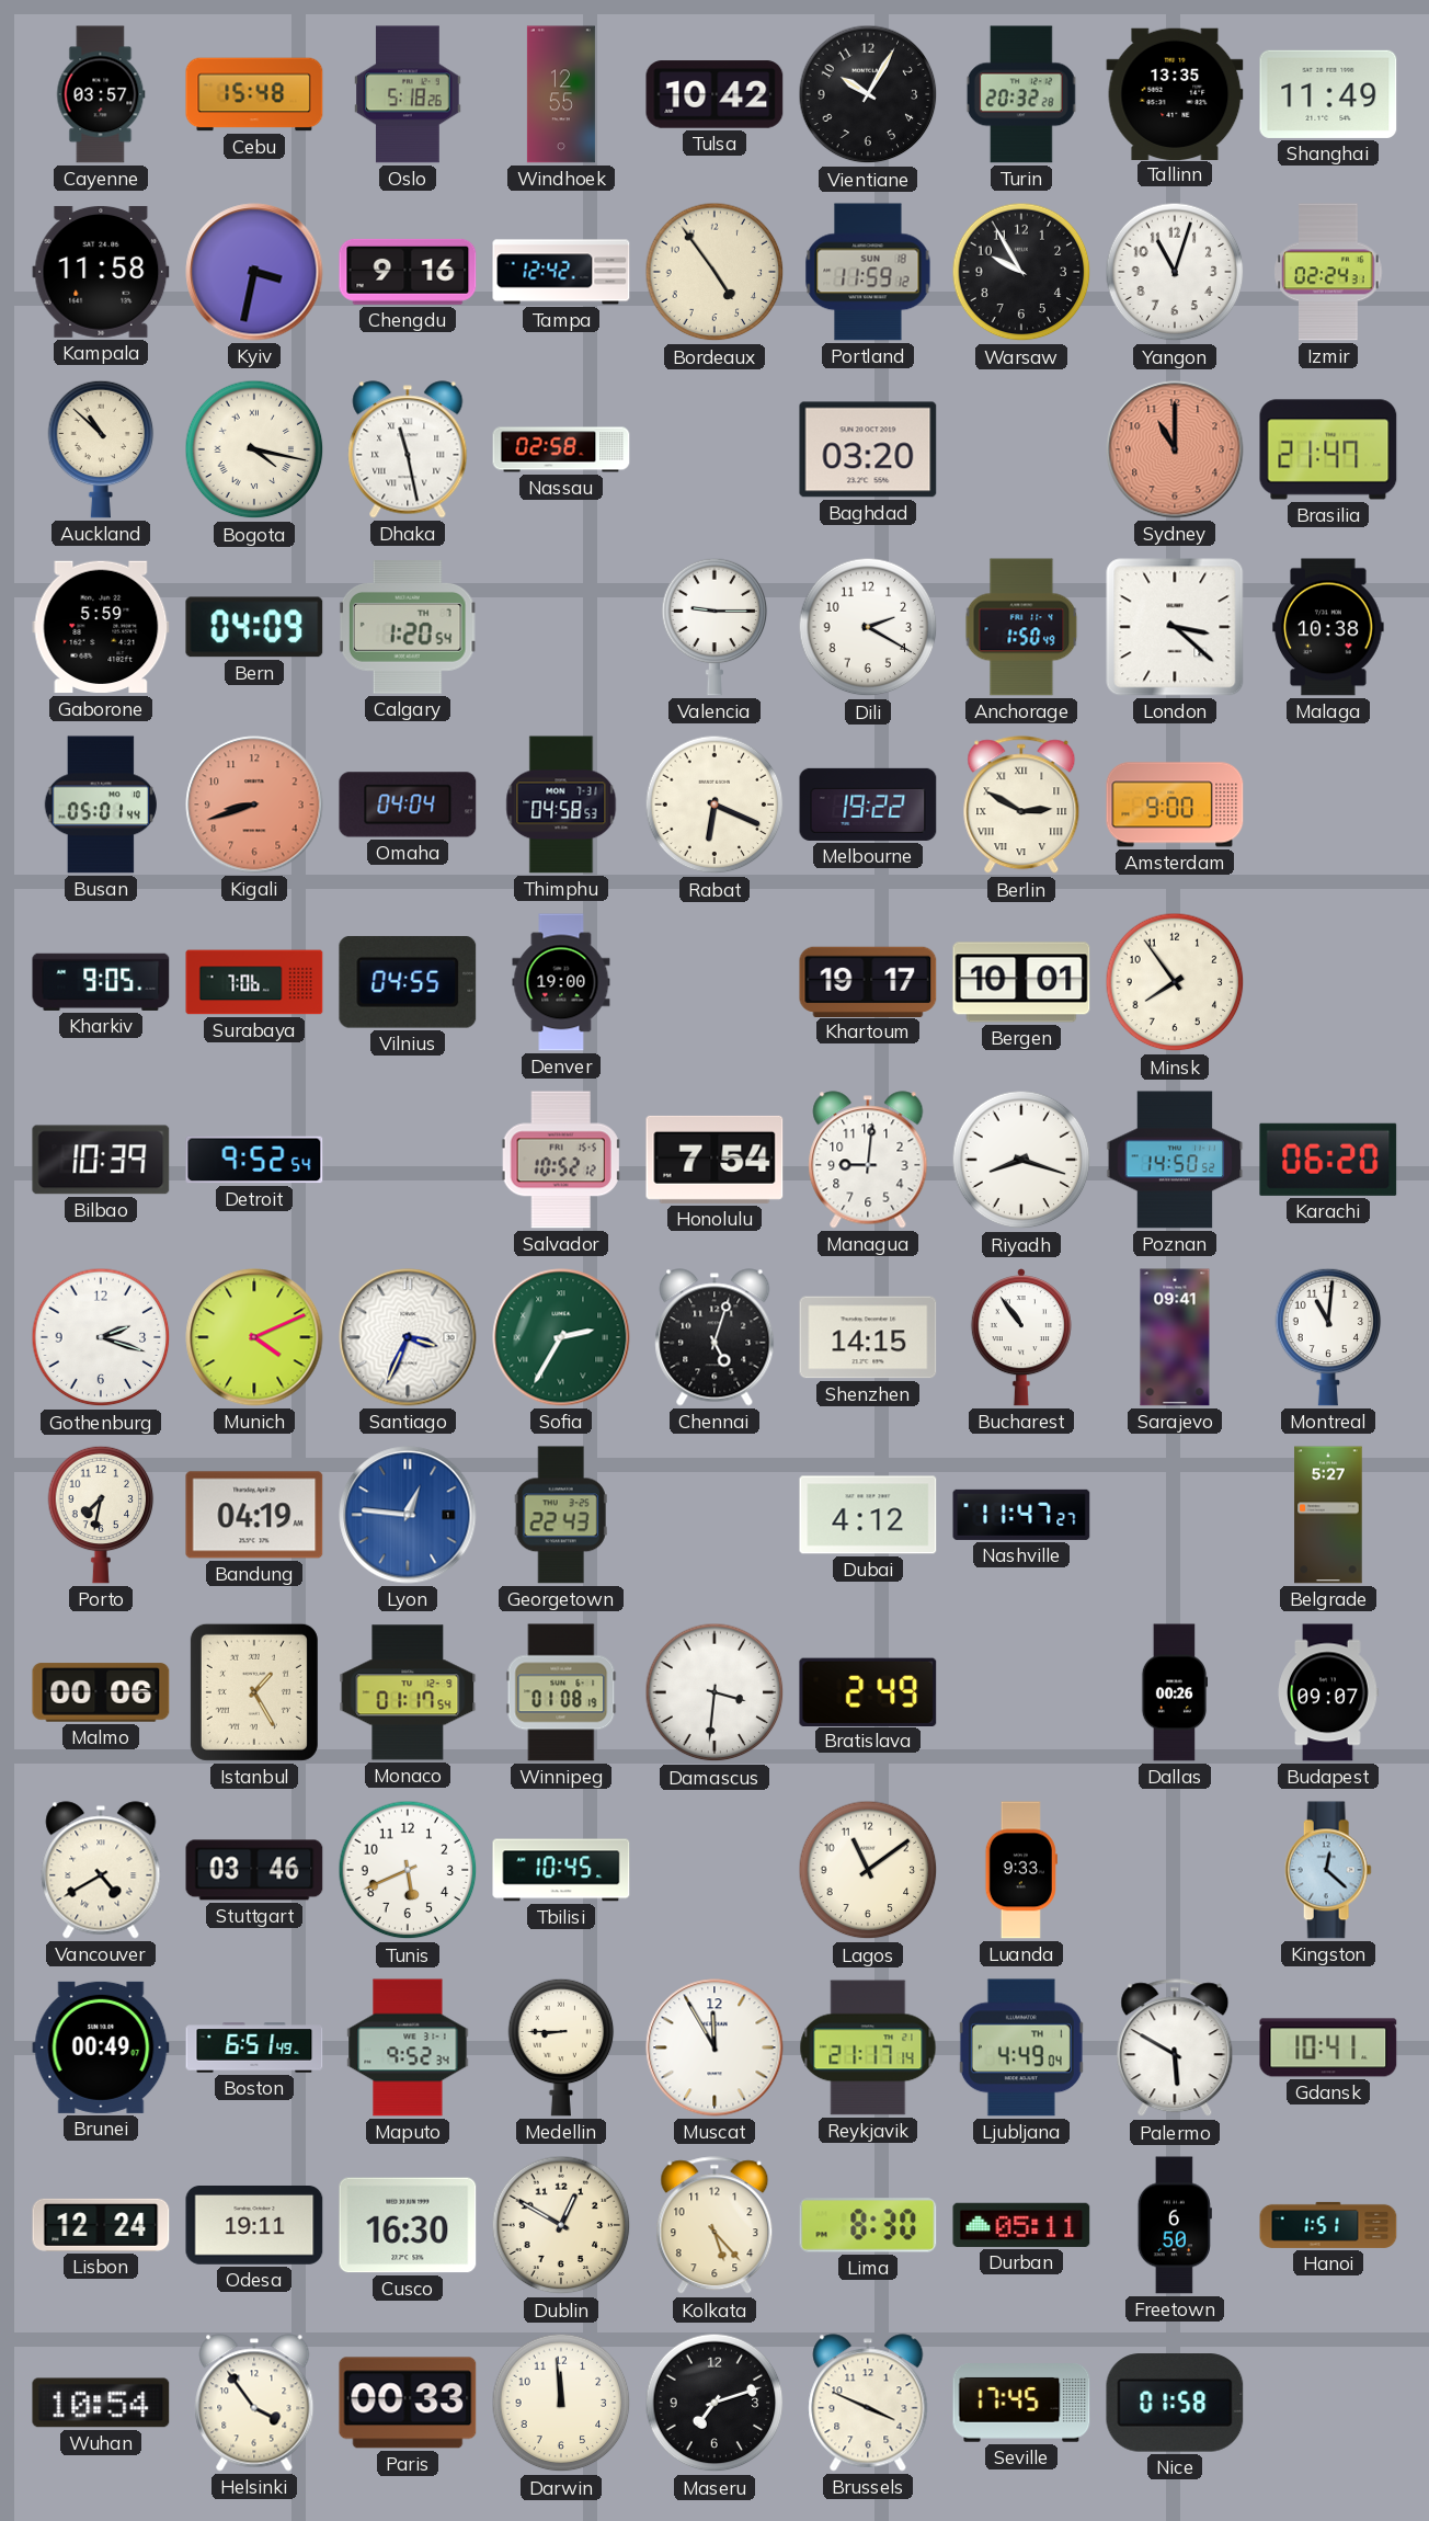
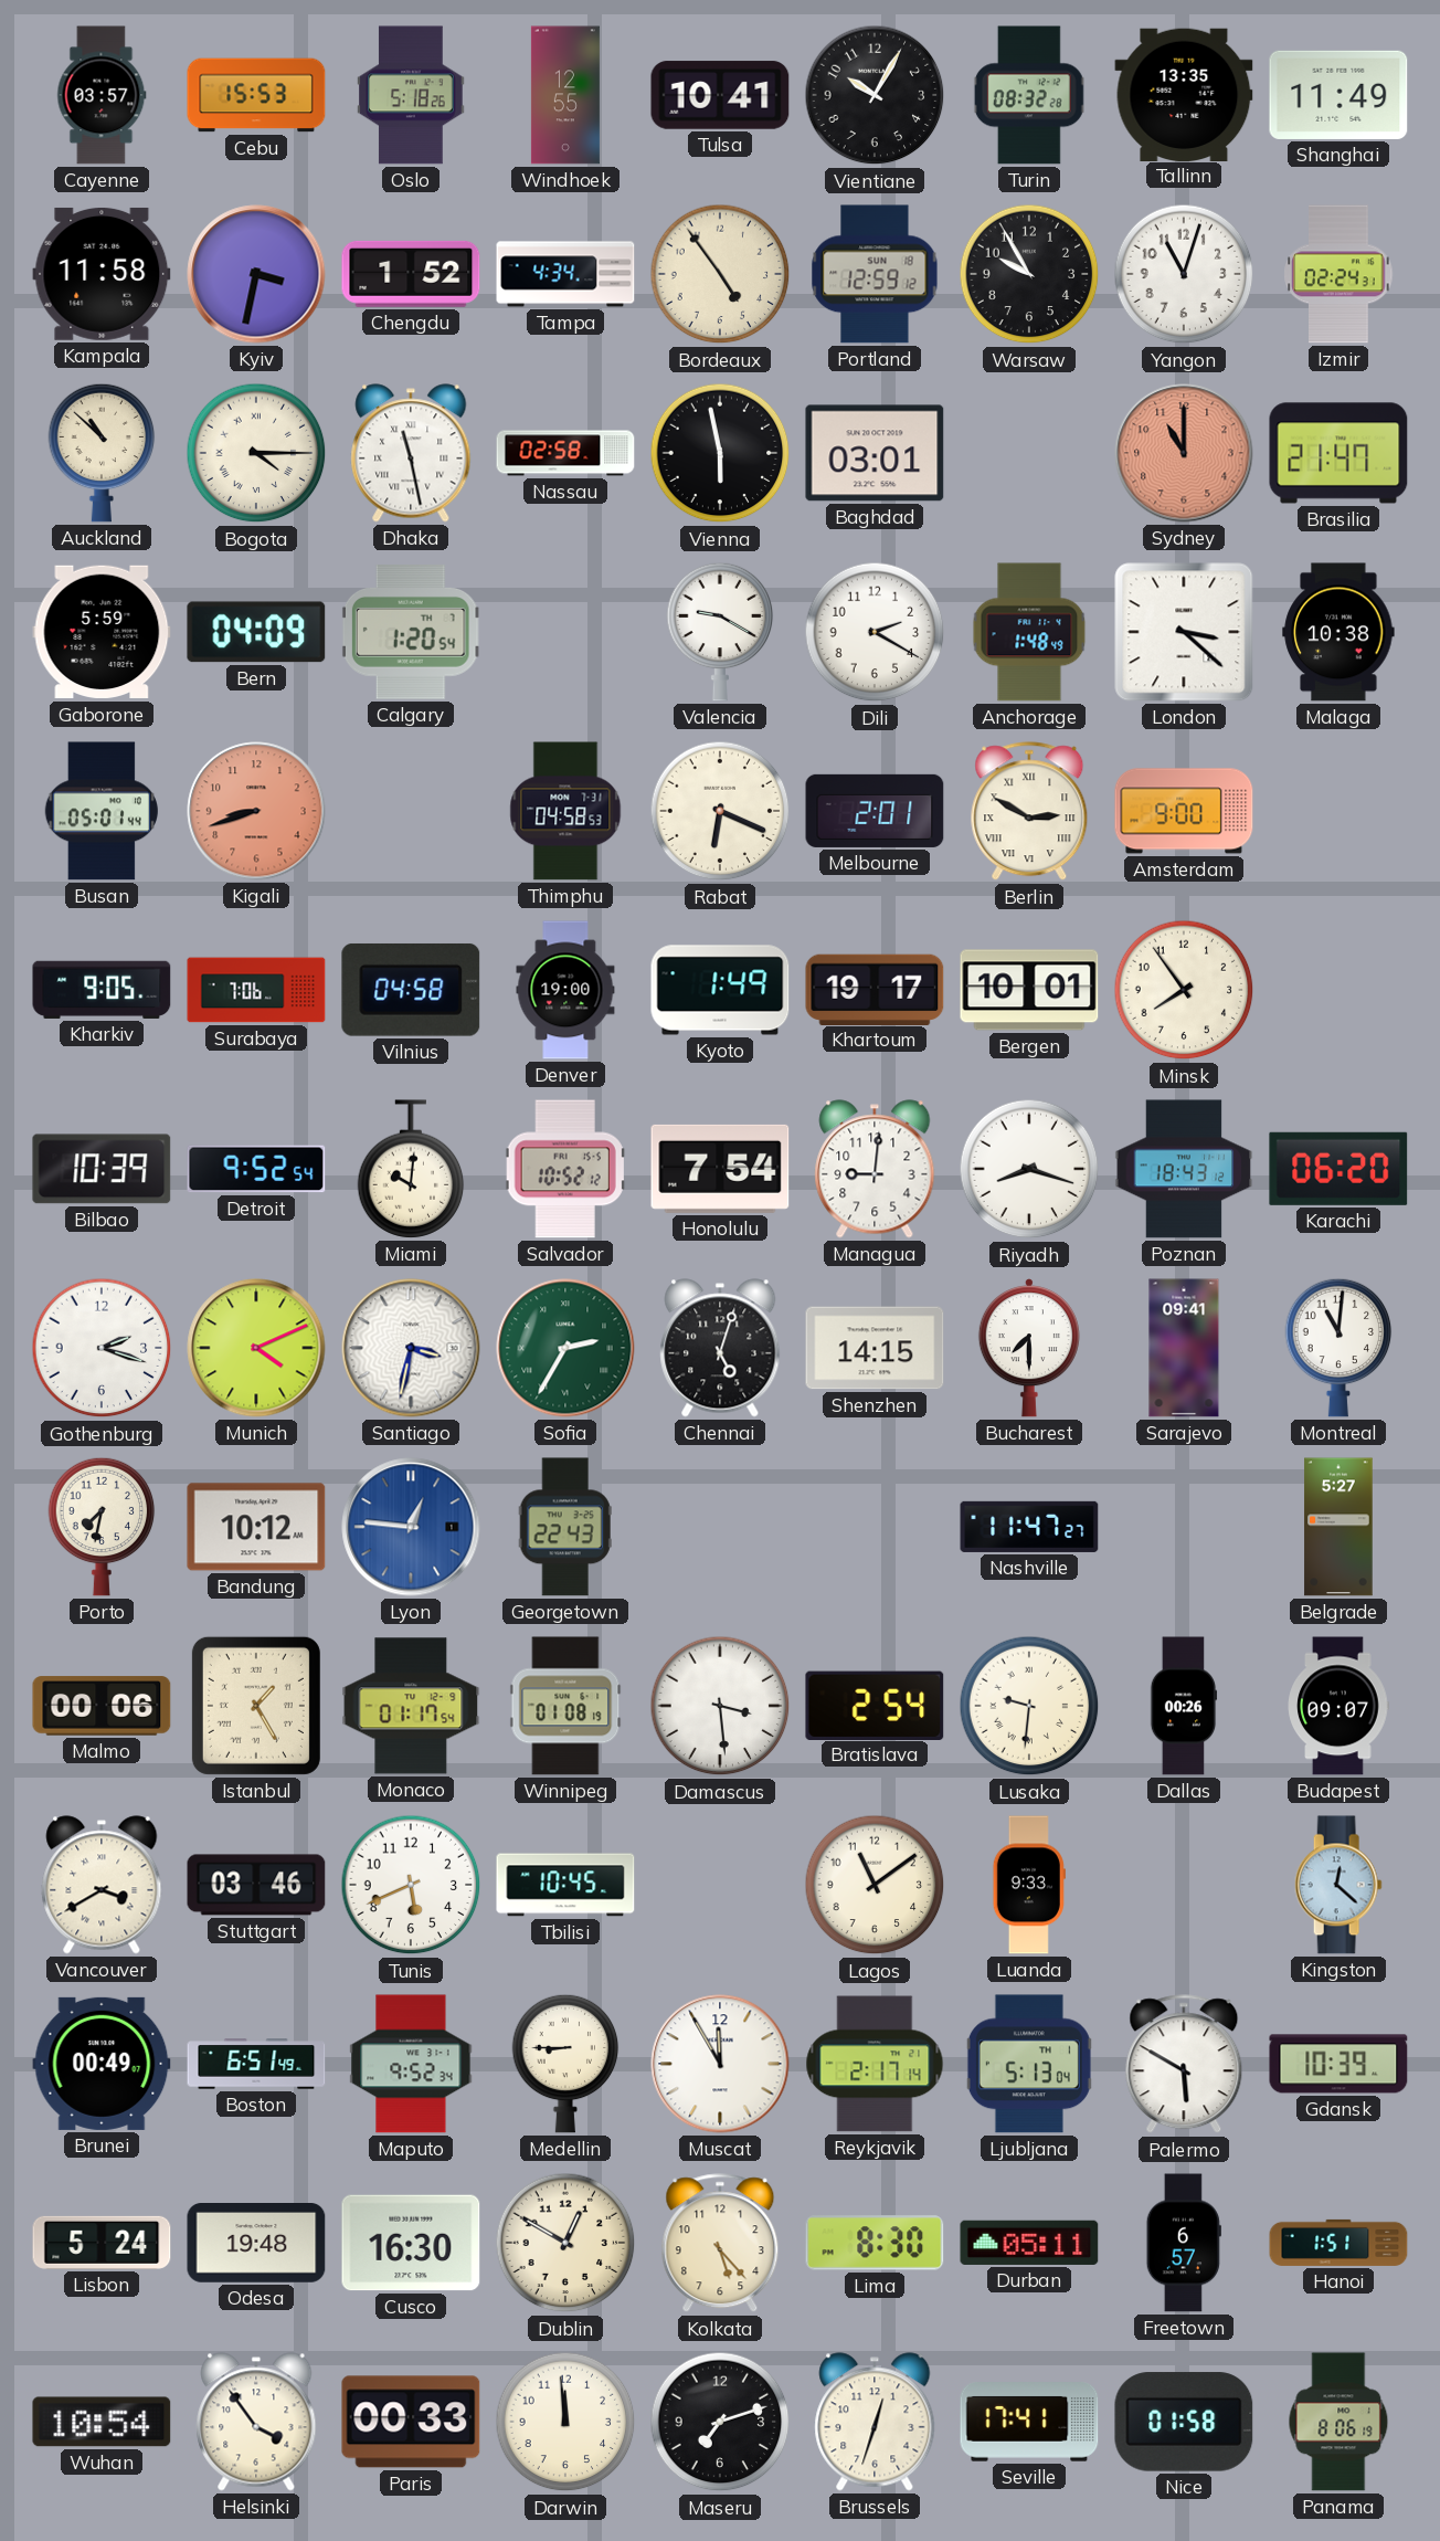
Cebu: 15:48 -> 15:53 (256, 95)
Tulsa: 10:42 -> 10:41 (720, 95)
Turin: 20:32 -> 08:32 (1029, 95)
Chengdu: 9:16 -> 1:52 (411, 274)
Tampa: 12:42 -> 4:34 (565, 274)
Portland: 11:59 -> 12:59 (875, 274)
Bogota: 4:17 -> 4:15 (256, 453)
Vienna: none -> 5:58 (720, 453)
Baghdad: 03:20 -> 03:01 (875, 453)
Valencia: 9:15 -> 9:20 (720, 632)
Anchorage: 1:50 -> 1:48 (1029, 632)
Omaha: 04:04 -> none (408, 805)
Melbourne: 19:22 -> 2:01 (875, 811)
Vilnius: 04:55 -> 04:58 (411, 990)
Kyoto: none -> 1:49 (720, 990)
Miami: none -> 10:01 (411, 1169)
Poznan: 14:50 -> 18:43 (1184, 1169)
Santiago: 3:34 -> 3:32 (411, 1348)
Bucharest: 10:54 -> 7:30 (1029, 1348)
Bandung: 04:19 -> 10:12 (256, 1527)
Dubai: 4:12 -> none (868, 1515)
Damascus: 3:31 -> 3:29 (720, 1706)
Bratislava: 2:49 -> 2:54 (875, 1705)
Lusaka: none -> 9:31 (1029, 1706)
Vancouver: 4:40 -> 3:40 (102, 1885)
Reykjavik: 21:17 -> 2:17 (875, 2064)
Ljubljana: 4:49 -> 5:13 (1029, 2064)
Gdansk: 10:41 -> 10:39 (1338, 2064)
Lisbon: 12:24 -> 5:24 (102, 2243)
Odesa: 19:11 -> 19:48 (256, 2244)
Freetown: 6:50 -> 6:57 (1184, 2243)
Brussels: 3:49 -> 12:33 (875, 2422)
Seville: 17:45 -> 17:41 (1029, 2423)
Panama: none -> 8:06 (1338, 2422)
